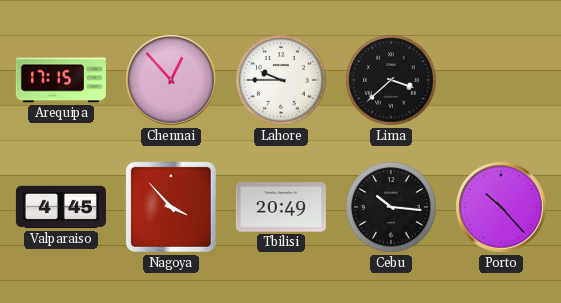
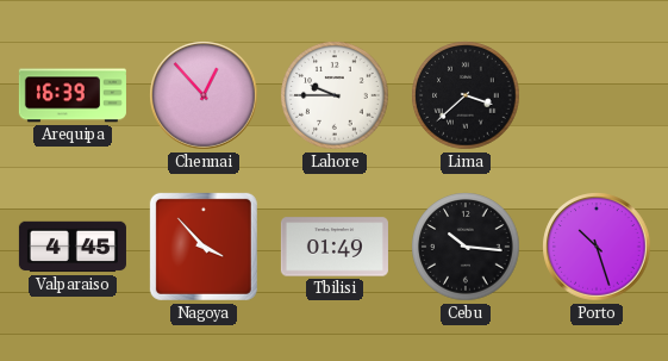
Arequipa: 17:15 -> 16:39 (73, 95)
Tbilisi: 20:49 -> 01:49 (335, 247)
Porto: 10:23 -> 10:27 (597, 247)
